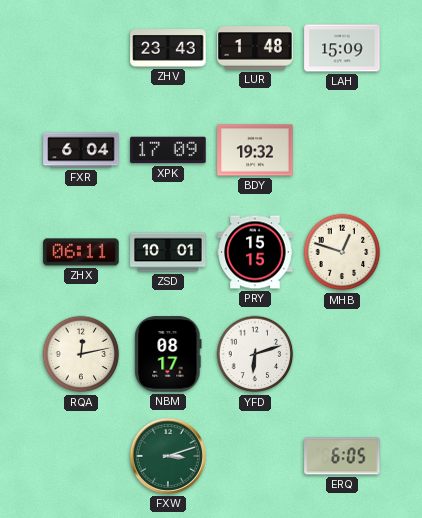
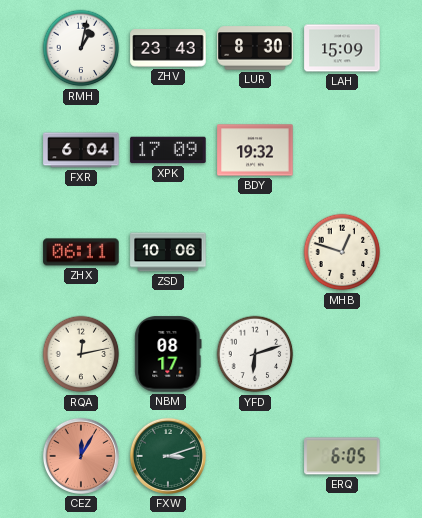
RMH: none -> 1:02 (81, 48)
LUR: 1:48 -> 8:30 (255, 48)
ZSD: 10:01 -> 10:06 (168, 252)
PRY: 15:15 -> none (255, 252)
CEZ: none -> 12:05 (81, 456)
